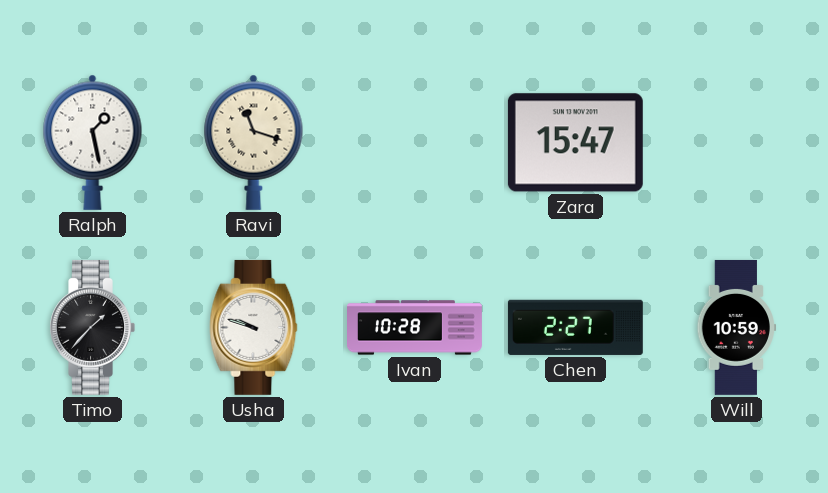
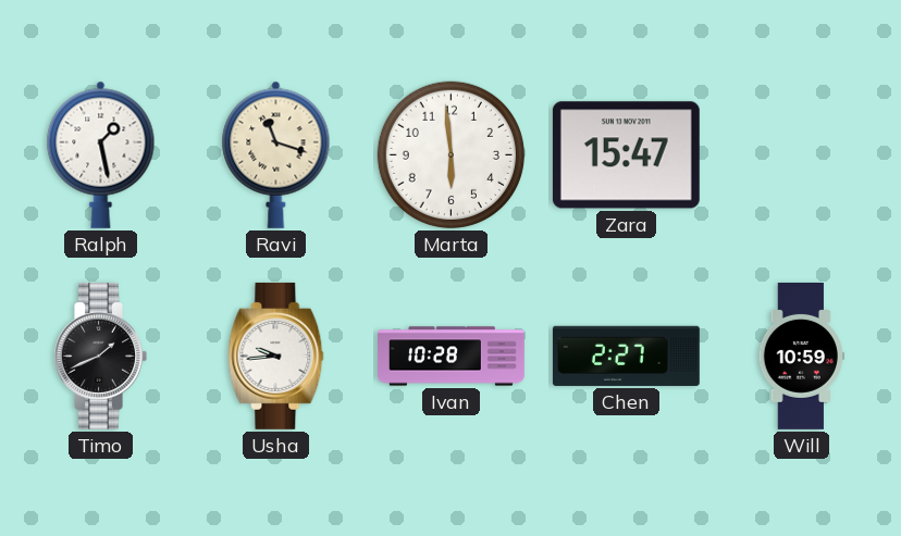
Marta: none -> 5:59 (450, 154)
Timo: 1:37 -> 1:41 (100, 356)
Usha: 9:48 -> 9:44 (276, 356)
